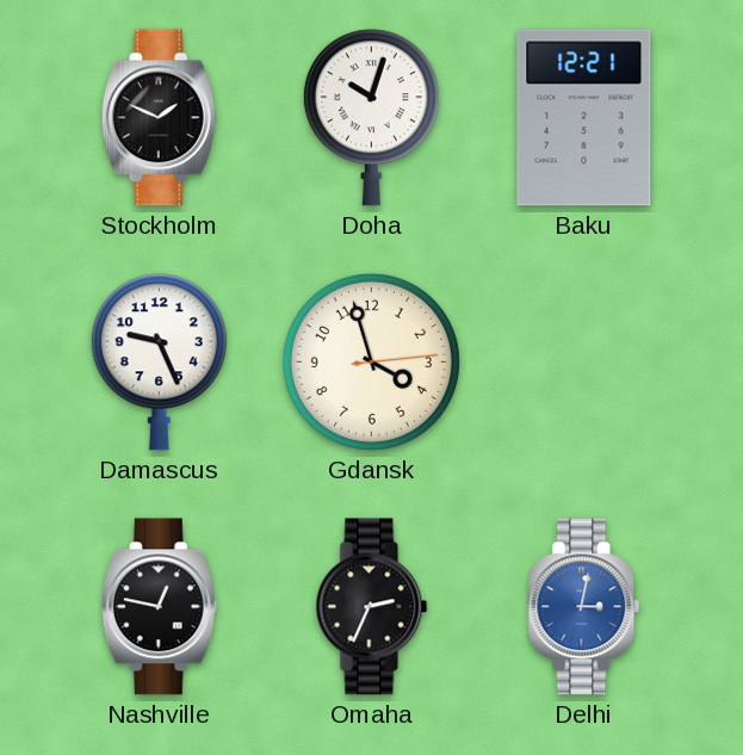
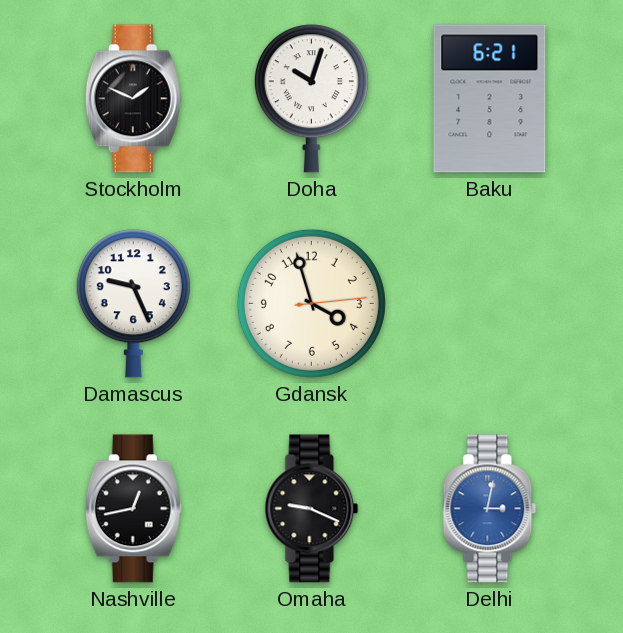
Baku: 12:21 -> 6:21 (490, 99)
Nashville: 12:47 -> 12:43 (133, 509)
Omaha: 2:34 -> 9:19 (312, 509)
